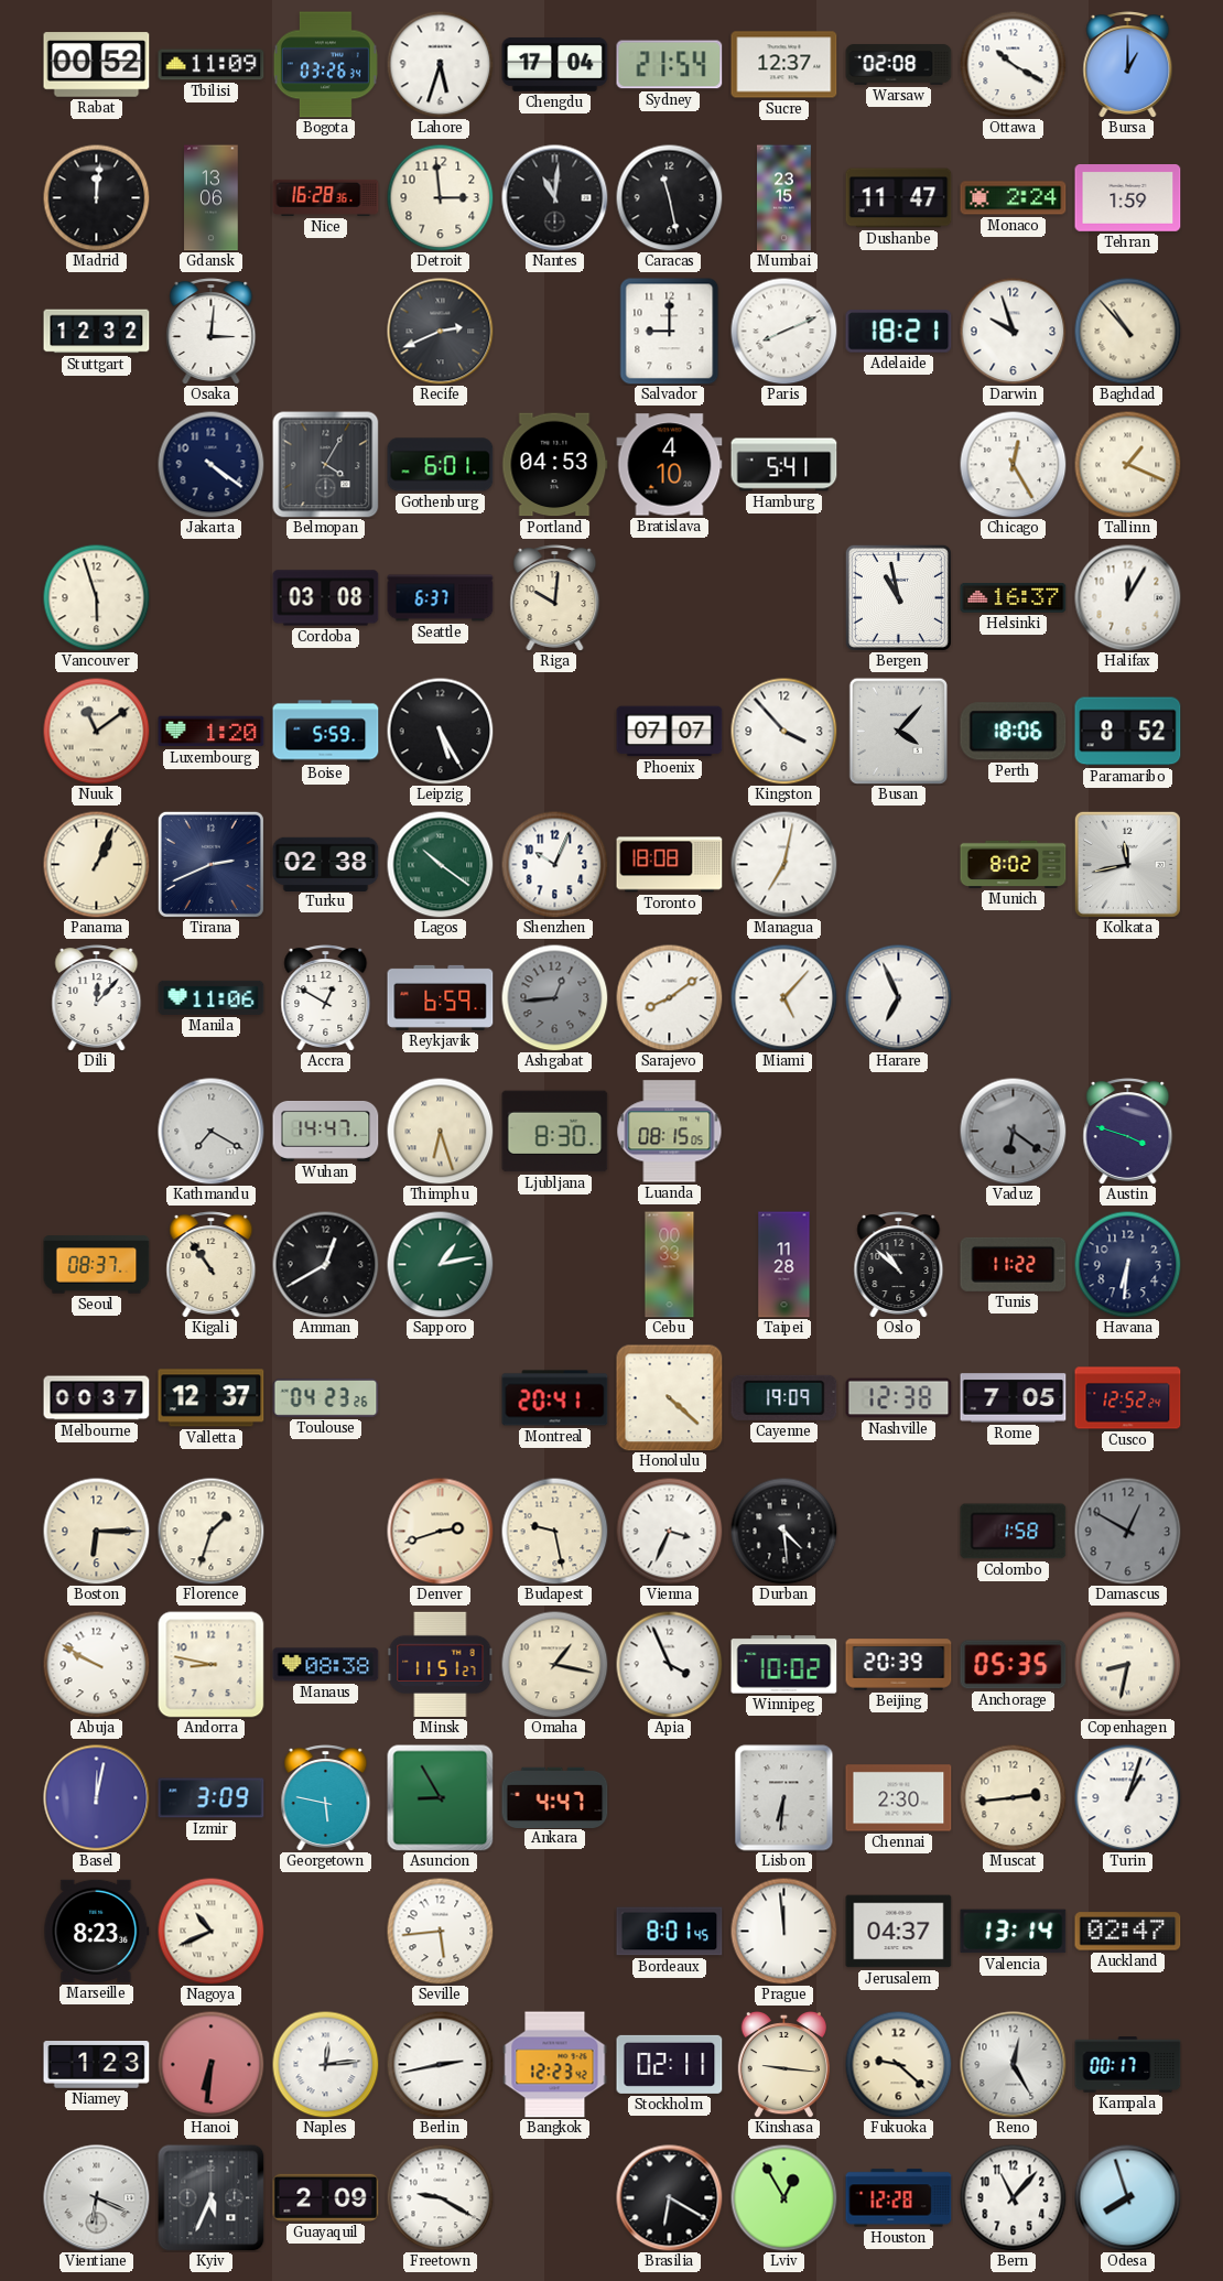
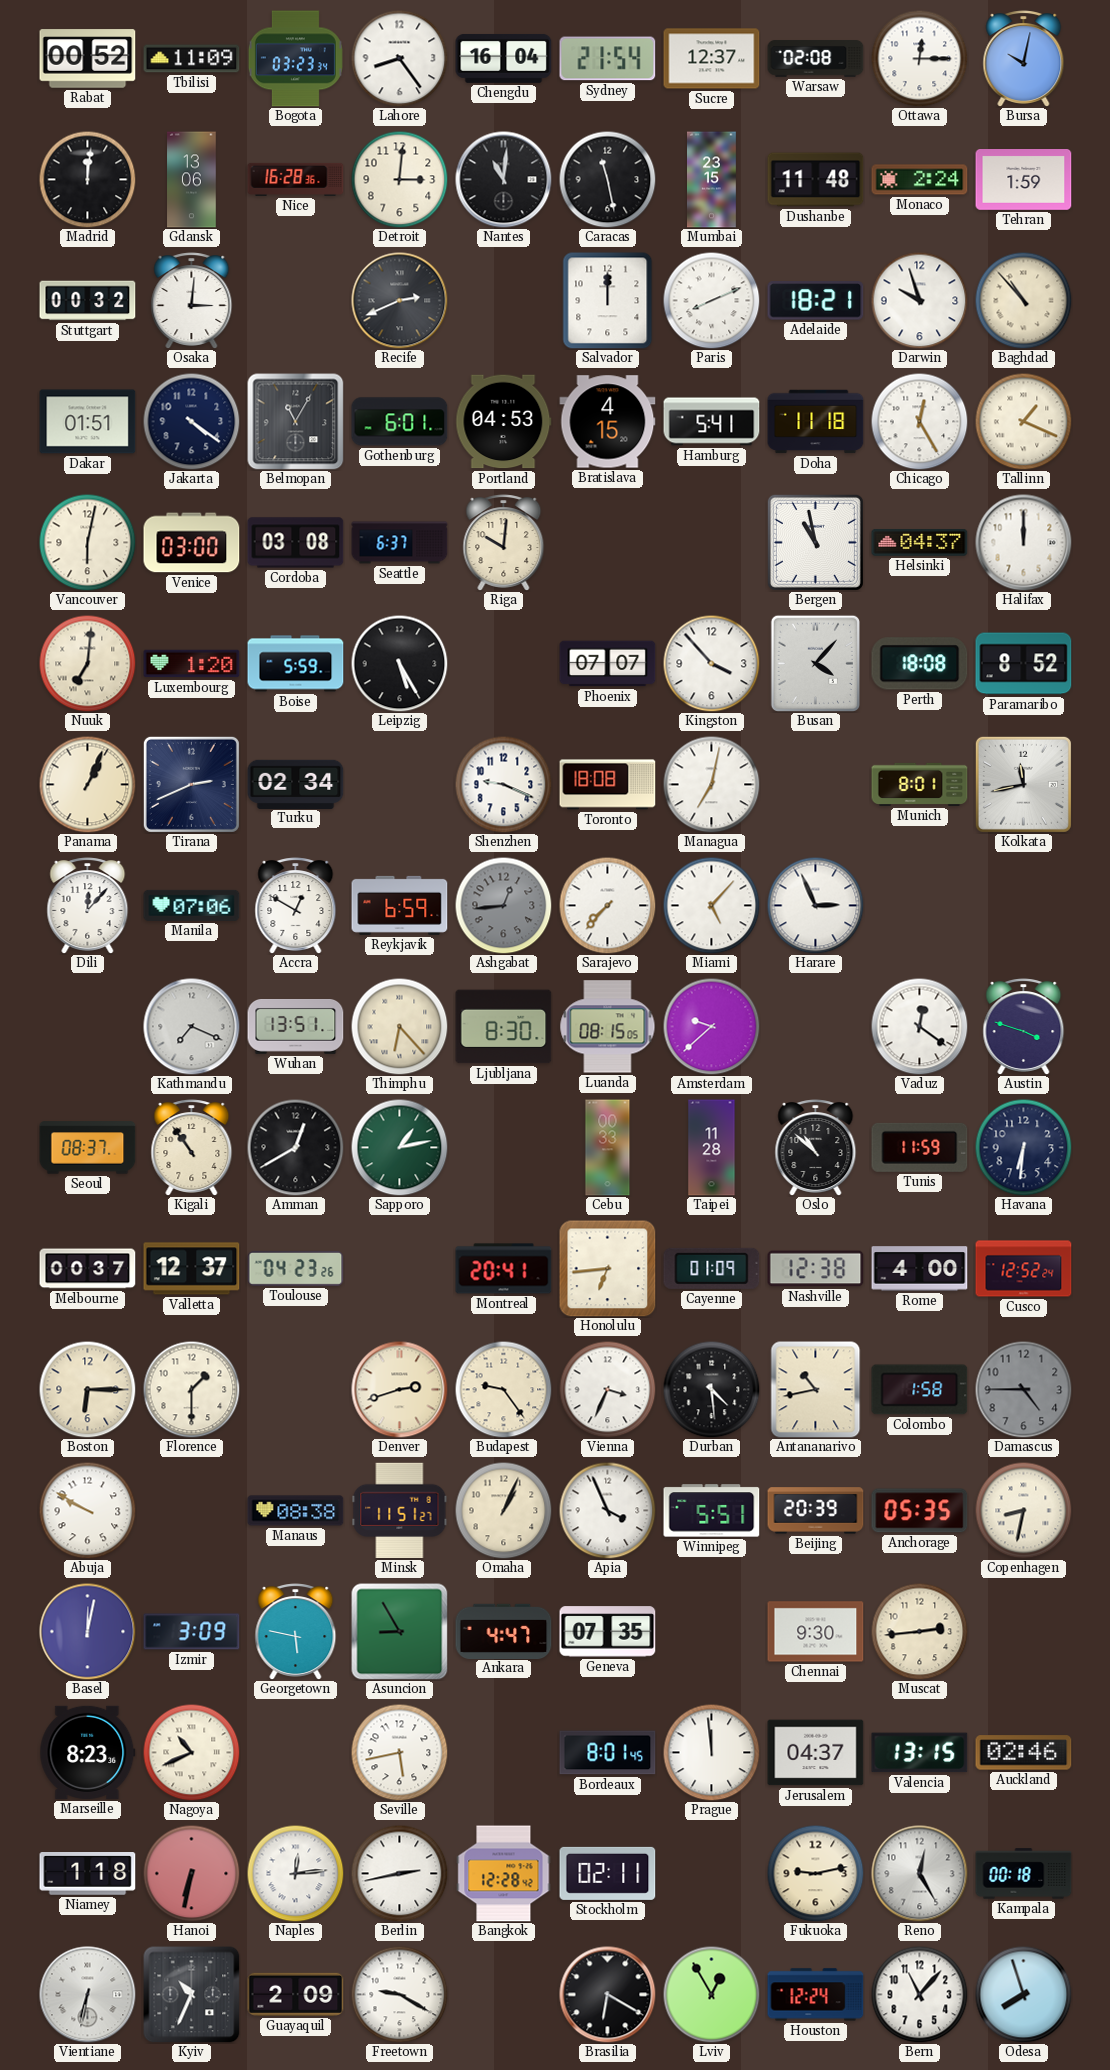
Bogota: 03:26 -> 03:23 (295, 59)
Lahore: 5:33 -> 8:24 (399, 58)
Chengdu: 17:04 -> 16:04 (504, 58)
Ottawa: 10:20 -> 12:15 (919, 58)
Bursa: 1:00 -> 10:02 (1024, 59)
Detroit: 2:59 -> 3:01 (399, 179)
Dushanbe: 11:47 -> 11:48 (816, 180)
Stuttgart: 12:32 -> 00:32 (88, 301)
Salvador: 9:00 -> 12:00 (608, 301)
Dakar: none -> 01:51 (88, 422)
Belmopan: 4:05 -> 11:05 (296, 422)
Bratislava: 4:10 -> 4:15 (608, 422)
Doha: none -> 11:18 (816, 422)
Vancouver: 5:57 -> 6:02 (87, 542)
Venice: none -> 03:00 (192, 543)
Helsinki: 16:37 -> 04:37 (920, 543)
Halifax: 12:05 -> 12:00 (1024, 543)
Nuuk: 11:09 -> 7:01 (87, 663)
Perth: 18:06 -> 18:08 (920, 664)
Turku: 02:38 -> 02:34 (296, 784)
Lagos: 10:21 -> none (440, 864)
Shenzhen: 10:04 -> 9:19 (503, 784)
Munich: 8:02 -> 8:01 (920, 784)
Manila: 11:06 -> 07:06 (192, 905)
Sarajevo: 8:09 -> 7:37 (607, 905)
Harare: 6:56 -> 2:56 (815, 905)
Kathmandu: 7:20 -> 7:19 (192, 1027)
Wuhan: 14:47 -> 13:51 (296, 1027)
Thimphu: 6:27 -> 6:23 (399, 1026)
Amsterdam: none -> 9:38 (711, 1026)
Vaduz: 6:21 -> 12:21 (919, 1026)
Vaduz dial: grey -> white (919, 1026)
Tunis: 11:22 -> 11:59 (920, 1147)
Honolulu: 4:22 -> 6:44 (608, 1269)
Cayenne: 19:09 -> 01:09 (712, 1268)
Rome: 7:05 -> 4:00 (920, 1269)
Florence: 1:33 -> 1:30 (191, 1389)
Budapest: 9:28 -> 9:24 (503, 1389)
Antananarivo: none -> 10:43 (816, 1390)
Damascus: 12:50 -> 4:45 (1023, 1389)
Andorra: 8:47 -> none (212, 1665)
Omaha: 1:17 -> 1:04 (503, 1510)
Winnipeg: 10:02 -> 5:51 (712, 1511)
Geneva: none -> 07:35 (608, 1632)
Lisbon: 6:31 -> none (784, 1798)
Chennai: 2:30 -> 9:30 (816, 1632)
Turin: 1:03 -> none (1127, 1797)
Seville: 5:44 -> 5:43 (399, 1752)
Valencia: 13:14 -> 13:15 (920, 1753)
Auckland: 02:47 -> 02:46 (1024, 1753)
Niamey: 1:23 -> 1:18 (88, 1874)
Hanoi: 6:31 -> 6:32 (191, 1873)
Bangkok: 12:23 -> 12:28 (504, 1874)
Kinshasa: 9:16 -> none (783, 2064)
Fukuoka: 9:22 -> 9:13 (815, 1873)
Kampala: 00:17 -> 00:18 (1024, 1874)
Vientiane: 6:19 -> 6:32 (88, 1995)
Kyiv: 5:34 -> 10:34 (192, 1995)
Houston: 12:28 -> 12:24 (816, 1995)
